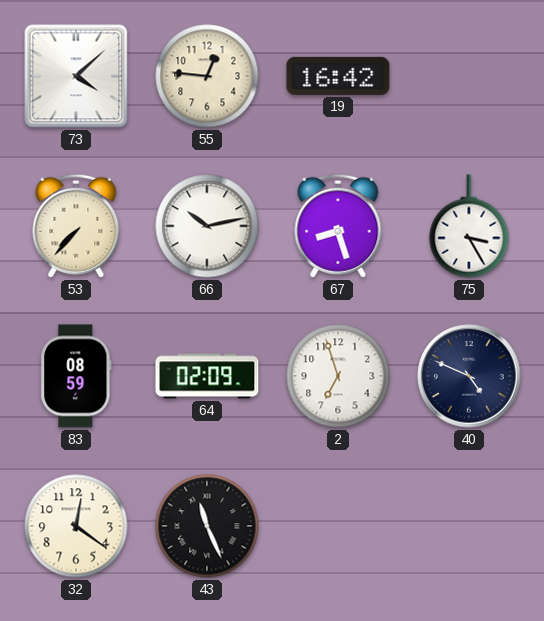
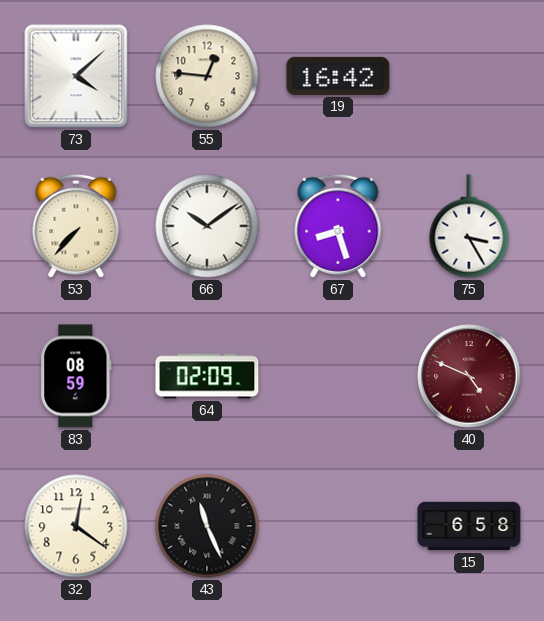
66: 10:13 -> 10:09 (207, 226)
2: 6:57 -> none (338, 376)
40 dial: navy -> burgundy (469, 376)
15: none -> 6:58 (469, 526)
